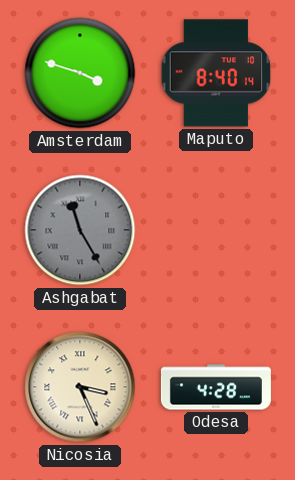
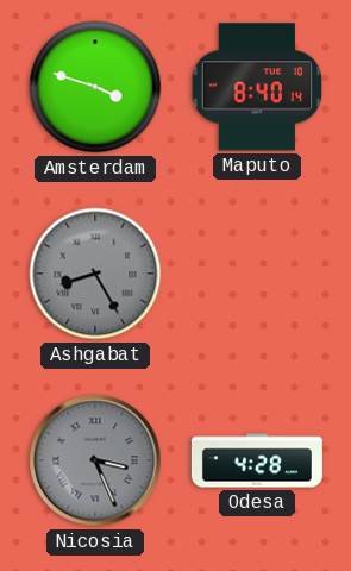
Ashgabat: 11:25 -> 8:25 (95, 274)
Nicosia dial: cream -> grey (95, 460)
